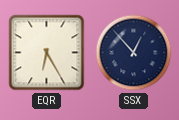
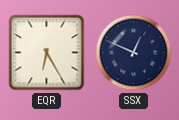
SSX: 12:53 -> 12:49 (134, 53)
